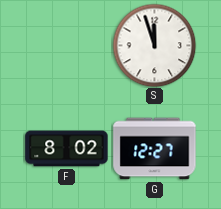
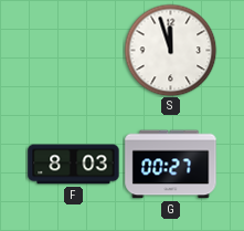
F: 8:02 -> 8:03 (74, 165)
G: 12:27 -> 00:27 (171, 165)
